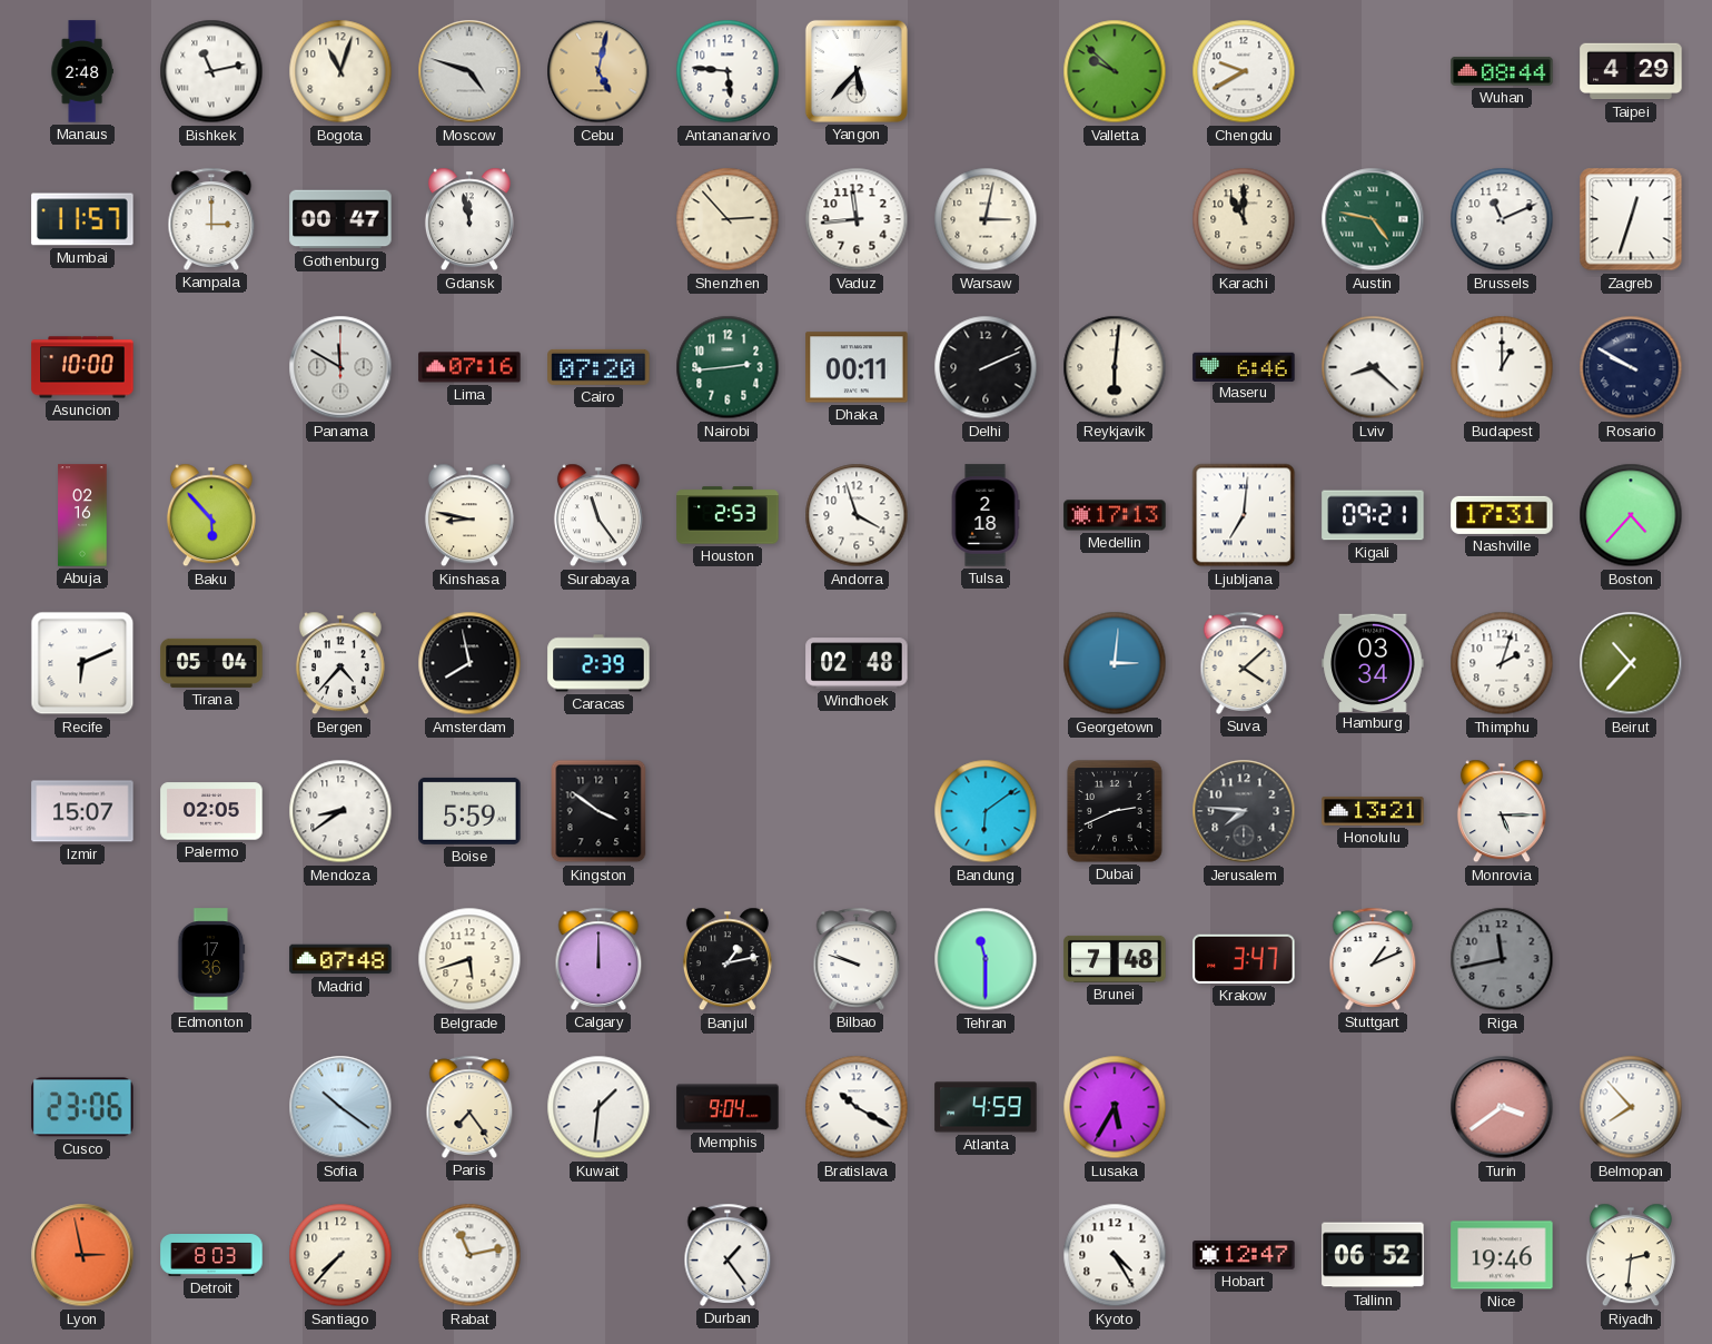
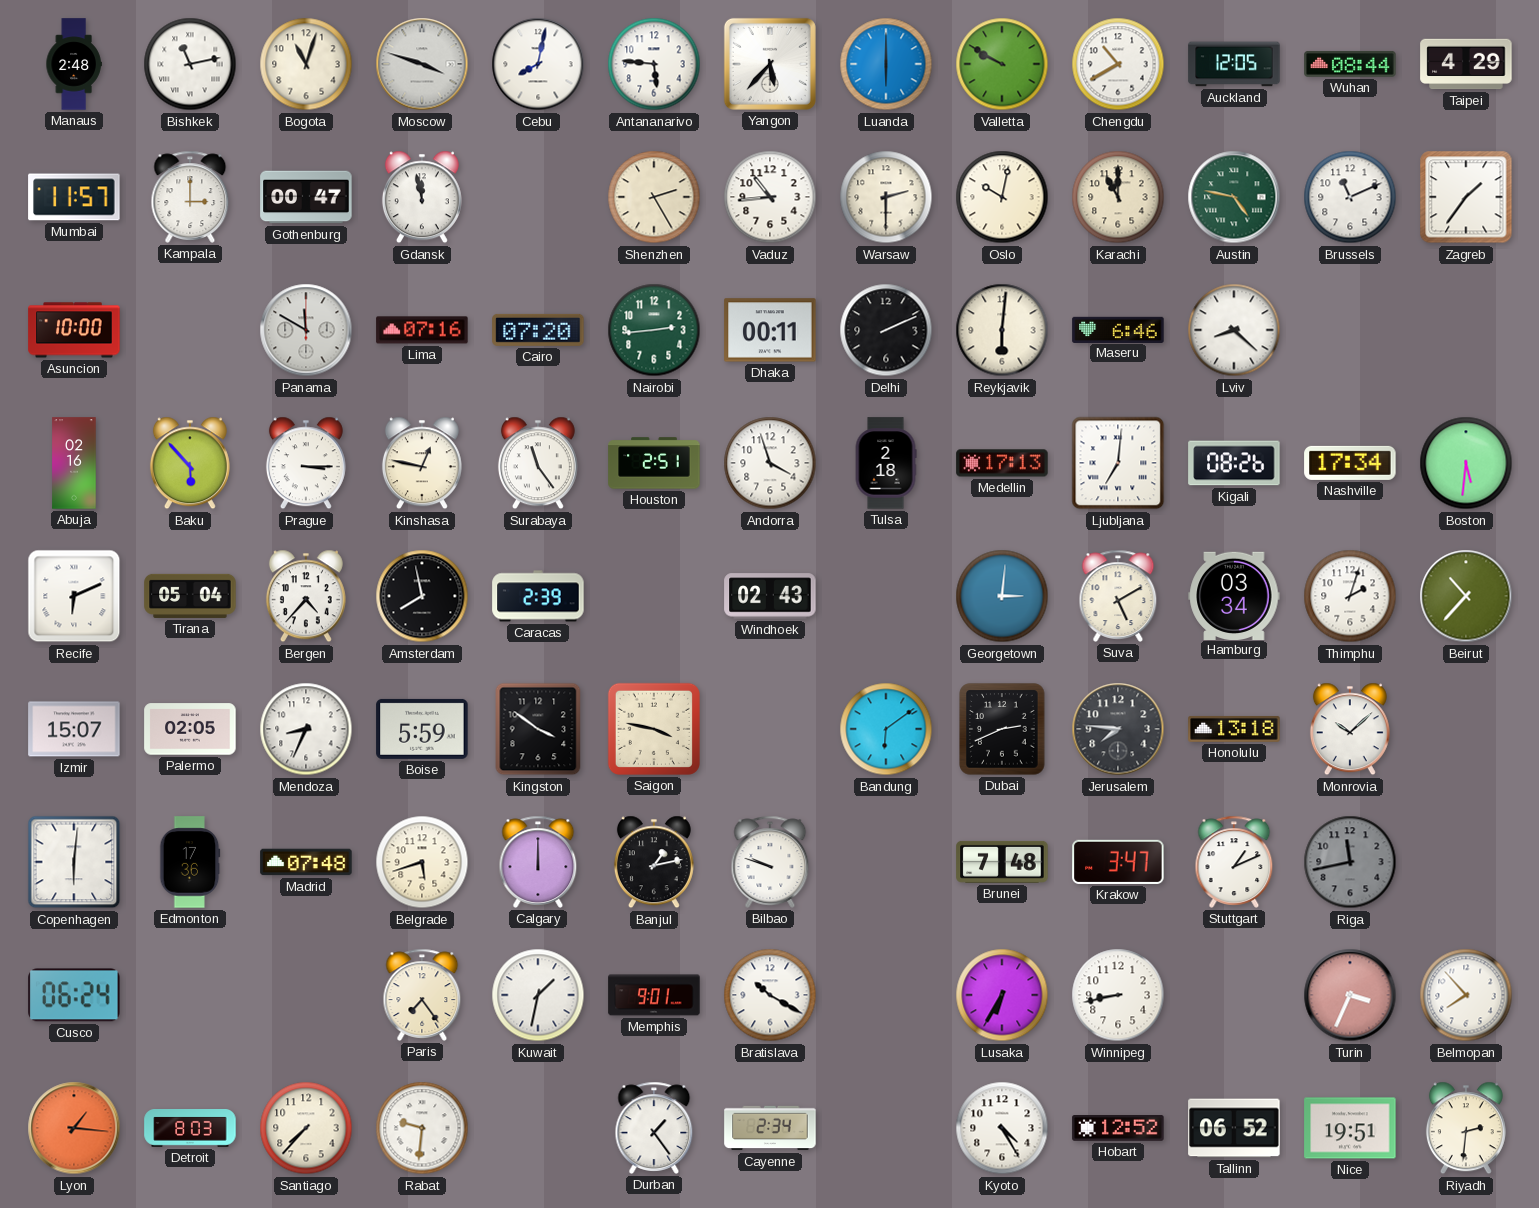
Moscow: 4:48 -> 3:48 (422, 64)
Cebu: 5:02 -> 8:02 (538, 64)
Cebu dial: champagne -> white (538, 64)
Luanda: none -> 6:00 (886, 64)
Valletta: 9:52 -> 9:50 (1002, 64)
Chengdu: 9:40 -> 10:40 (1118, 64)
Auckland: none -> 12:05 (1234, 64)
Shenzhen: 2:53 -> 2:25 (654, 197)
Vaduz: 11:44 -> 10:44 (770, 197)
Warsaw: 3:02 -> 2:30 (886, 197)
Oslo: none -> 10:02 (1002, 197)
Zagreb: 12:33 -> 1:36 (1466, 197)
Budapest: 1:00 -> none (1502, 367)
Rosario: 9:50 -> none (1631, 367)
Prague: none -> 3:15 (306, 463)
Kinshasa: 8:47 -> 12:47 (422, 463)
Houston: 2:53 -> 2:51 (654, 463)
Kigali: 09:21 -> 08:26 (1234, 463)
Nashville: 17:31 -> 17:34 (1350, 463)
Boston: 4:37 -> 5:31 (1466, 463)
Windhoek: 02:48 -> 02:43 (770, 596)
Suva: 4:08 -> 5:10 (1118, 596)
Mendoza: 8:39 -> 8:34 (306, 729)
Saigon: none -> 3:47 (654, 729)
Honolulu: 13:21 -> 13:18 (1234, 729)
Monrovia: 5:15 -> 10:08 (1350, 729)
Copenhagen: none -> 6:01 (74, 862)
Tehran: 11:30 -> none (986, 959)
Cusco: 23:06 -> 06:24 (74, 995)
Sofia: 10:21 -> none (340, 1107)
Kuwait: 1:31 -> 1:32 (538, 995)
Memphis: 9:04 -> 9:01 (654, 995)
Atlanta: 4:59 -> none (986, 1107)
Lusaka: 5:35 -> 6:35 (1002, 995)
Winnipeg: none -> 8:43 (1118, 995)
Turin: 3:39 -> 3:34 (1350, 995)
Lyon: 2:58 -> 1:16 (74, 1128)
Rabat: 11:13 -> 9:31 (422, 1128)
Cayenne: none -> 2:34 (770, 1128)
Hobart: 12:47 -> 12:52 (1118, 1129)
Nice: 19:46 -> 19:51 (1350, 1128)
